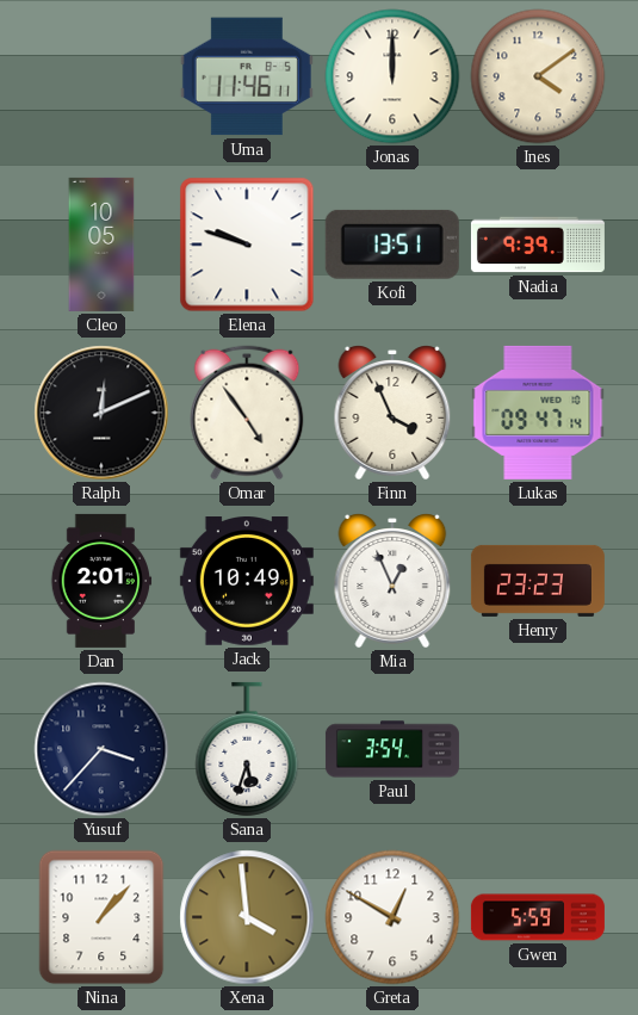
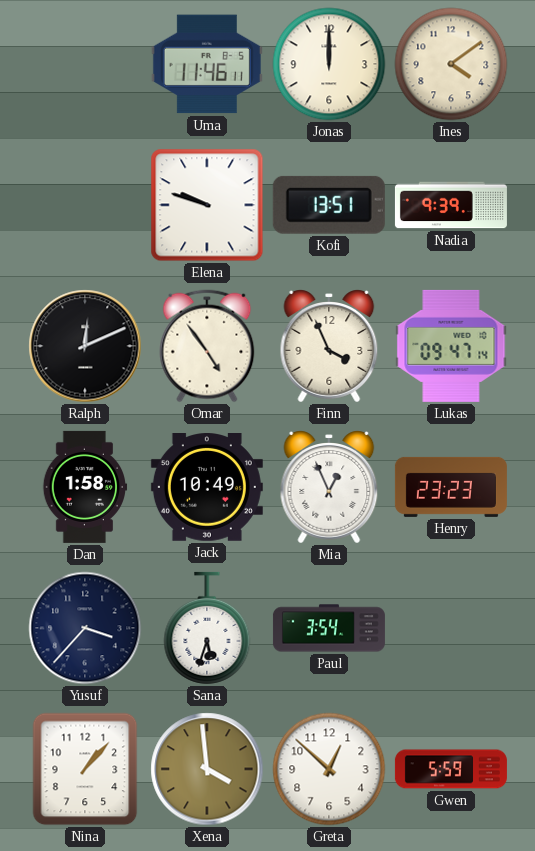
Cleo: 10:05 -> none (101, 245)
Dan: 2:01 -> 1:58 (85, 487)
Greta: 12:50 -> 12:52 (329, 769)
